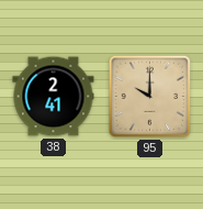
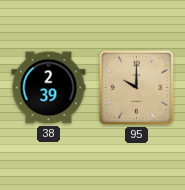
38: 2:41 -> 2:39 (49, 88)
